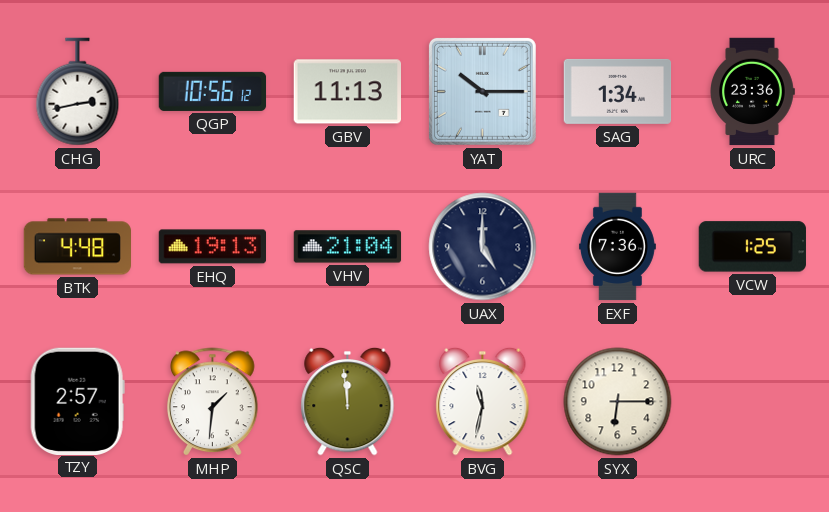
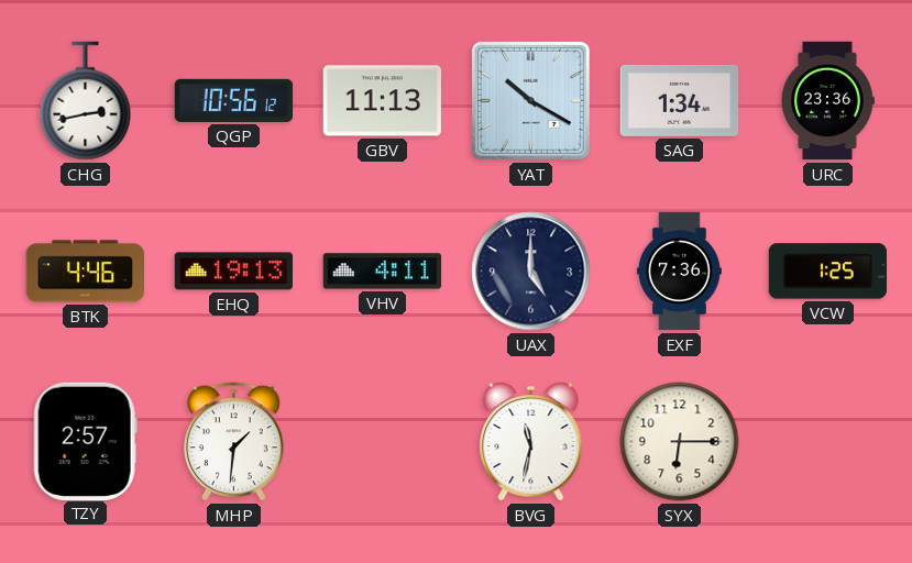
YAT: 10:15 -> 10:20 (530, 100)
BTK: 4:48 -> 4:46 (85, 272)
VHV: 21:04 -> 4:11 (383, 272)
QSC: 11:59 -> none (348, 401)
